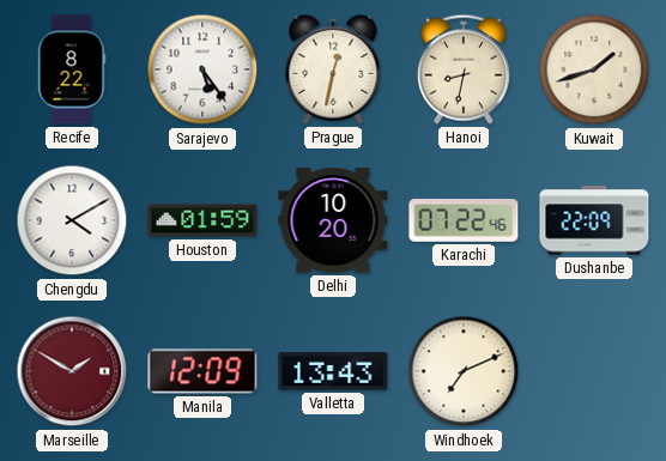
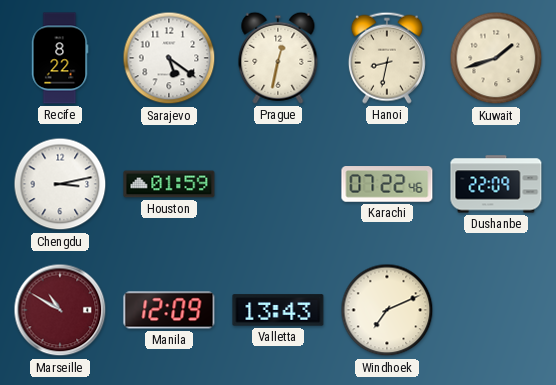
Sarajevo: 5:24 -> 5:21 (169, 58)
Chengdu: 4:10 -> 3:13 (60, 184)
Delhi: 10:20 -> none (333, 220)
Marseille: 1:50 -> 10:50 (60, 310)
